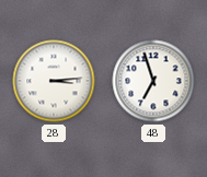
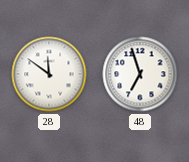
28: 3:14 -> 11:51 (49, 74)
